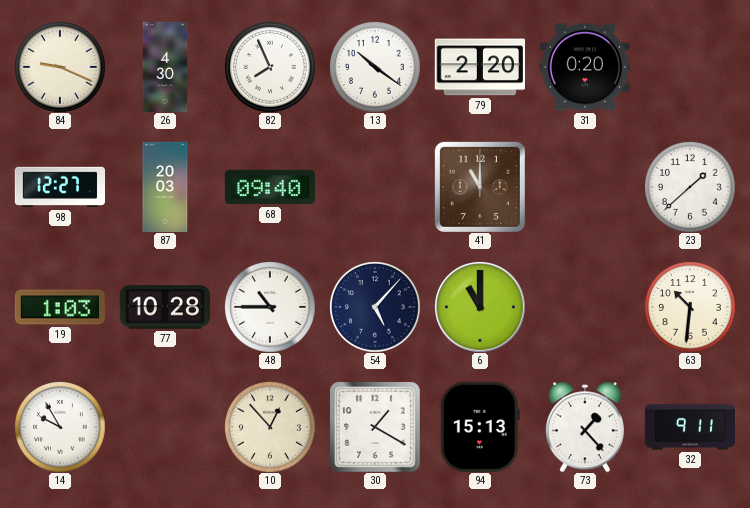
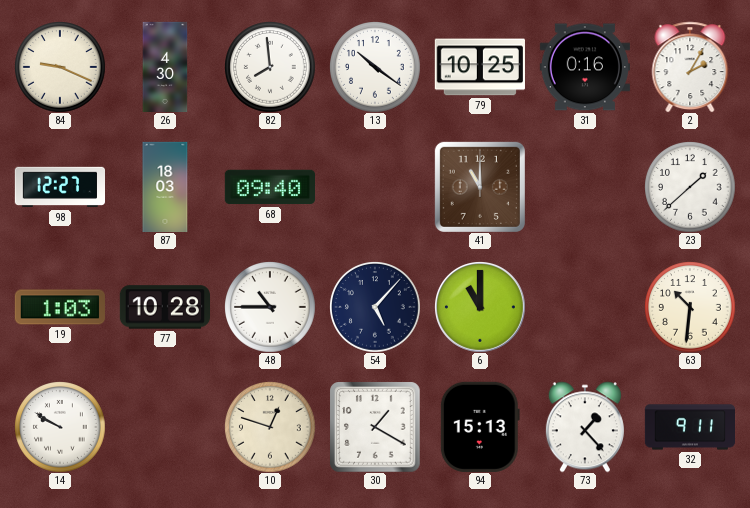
82: 7:56 -> 7:59 (270, 67)
79: 2:20 -> 10:25 (480, 67)
31: 0:20 -> 0:16 (585, 67)
2: none -> 2:05 (690, 67)
87: 20:03 -> 18:03 (165, 186)
14: 9:55 -> 9:50 (60, 427)
10: 12:53 -> 12:48 (270, 427)
